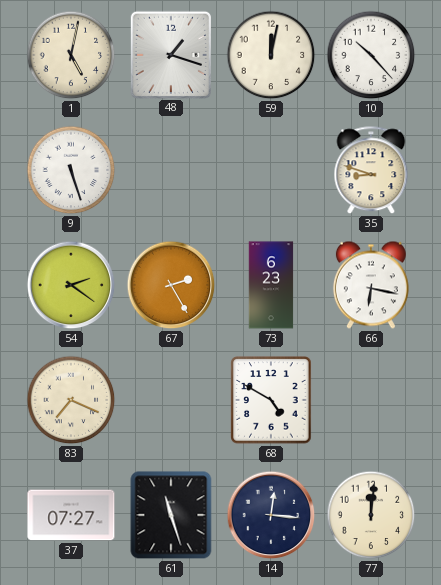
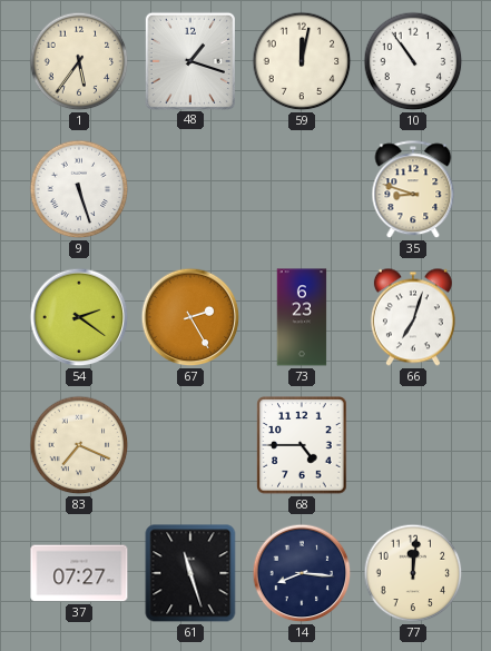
1: 5:02 -> 5:36 (79, 61)
10: 10:23 -> 10:54 (413, 61)
66: 6:17 -> 7:03 (413, 317)
68: 4:50 -> 4:45 (302, 445)
14: 12:16 -> 8:16 (302, 573)
